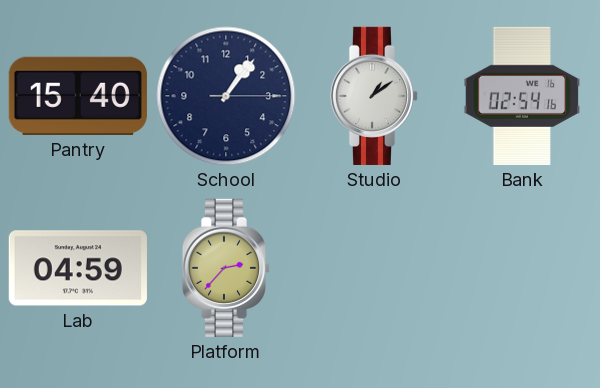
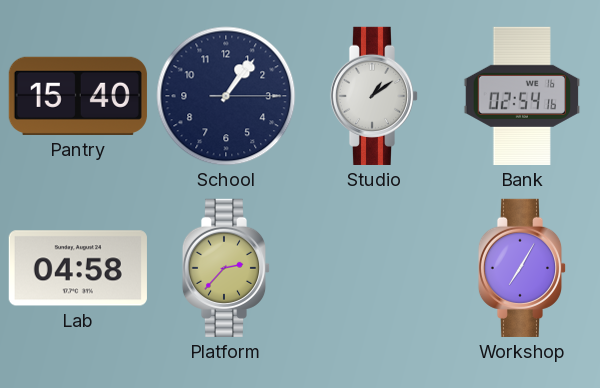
Lab: 04:59 -> 04:58 (78, 268)
Workshop: none -> 7:05 (522, 268)
